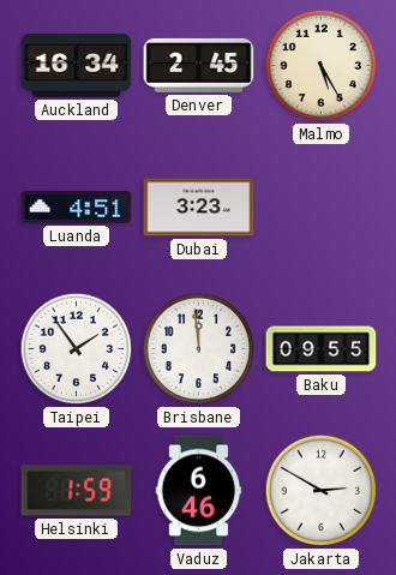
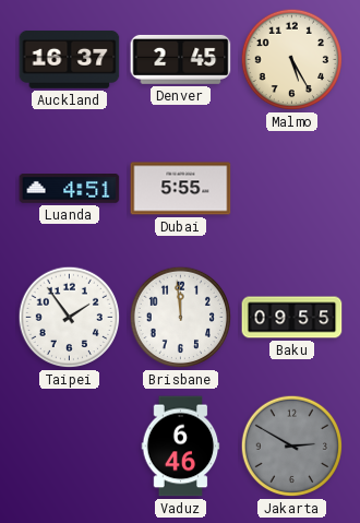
Auckland: 16:34 -> 16:37 (70, 59)
Dubai: 3:23 -> 5:55 (181, 189)
Helsinki: 1:59 -> none (77, 491)
Jakarta dial: white -> grey (292, 447)
